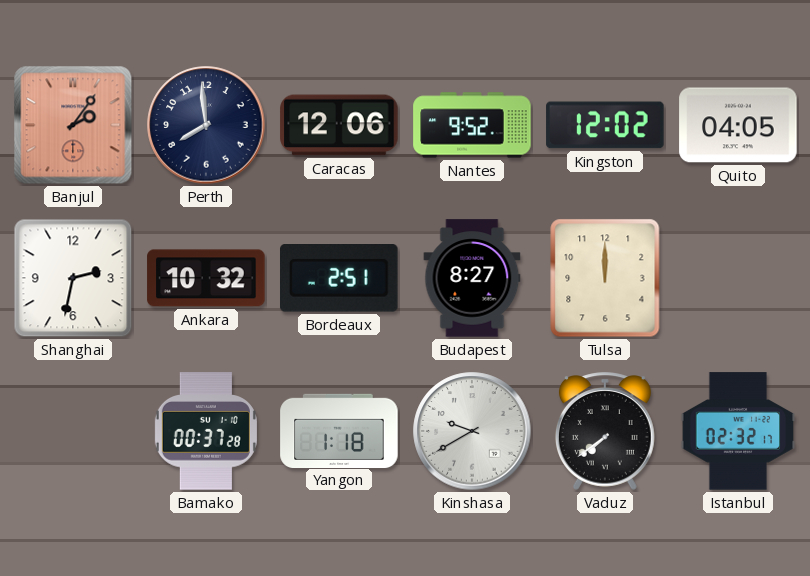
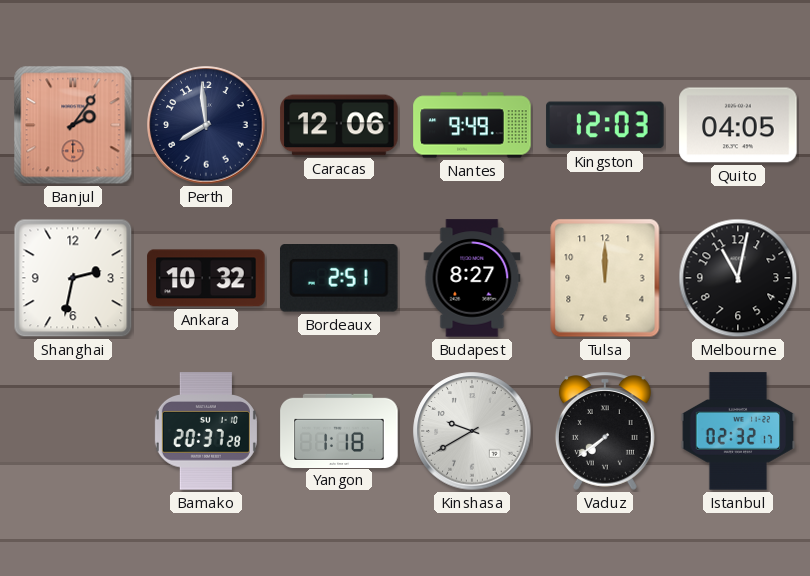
Nantes: 9:52 -> 9:49 (472, 125)
Kingston: 12:02 -> 12:03 (605, 125)
Melbourne: none -> 11:02 (738, 278)
Bamako: 00:37 -> 20:37 (206, 431)
